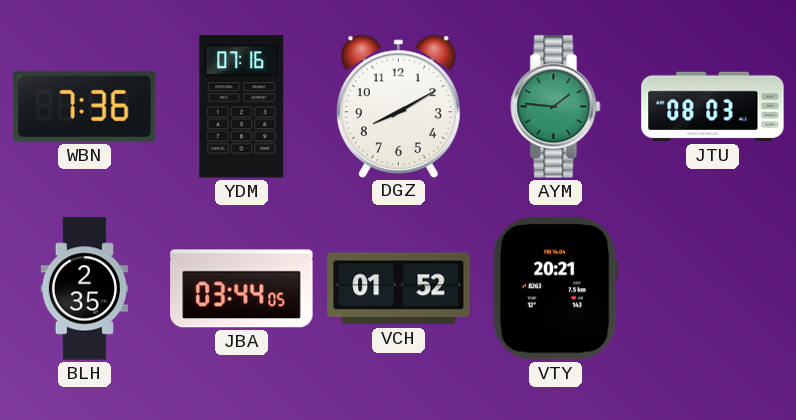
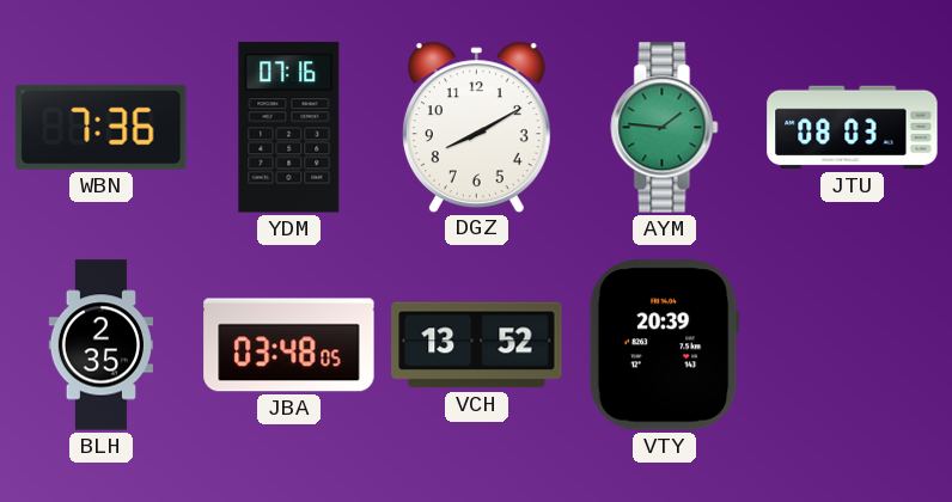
JBA: 03:44 -> 03:48 (289, 345)
VCH: 01:52 -> 13:52 (477, 345)
VTY: 20:21 -> 20:39 (664, 345)
